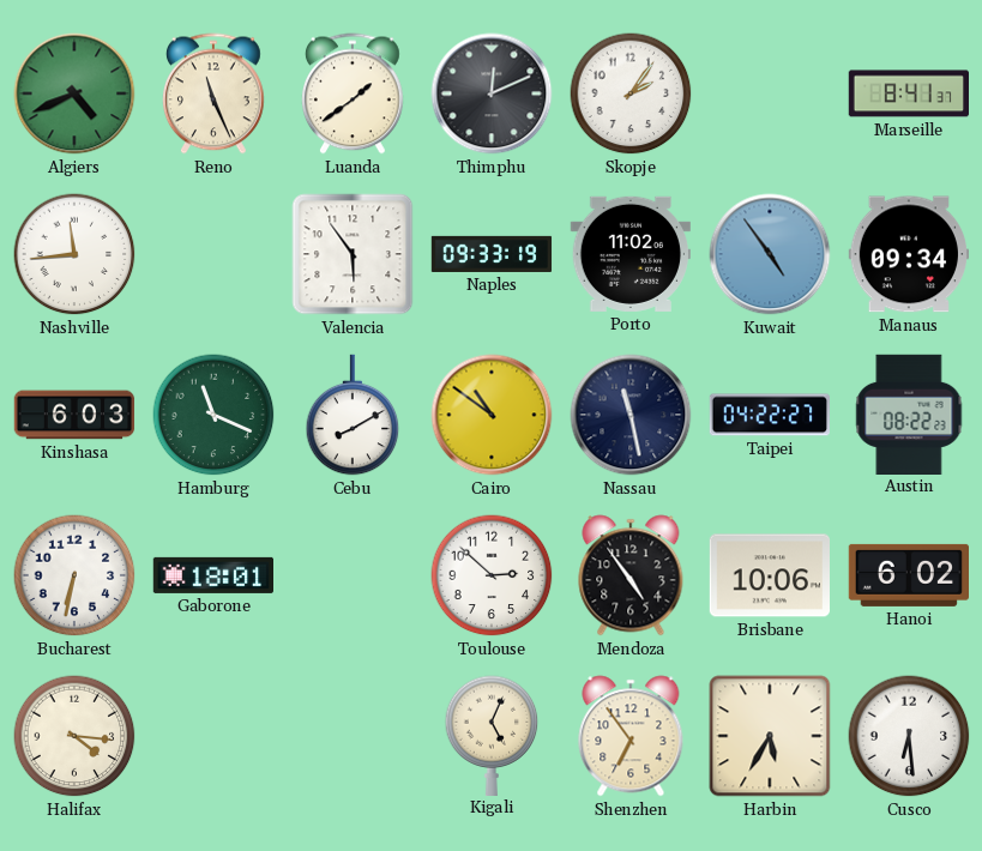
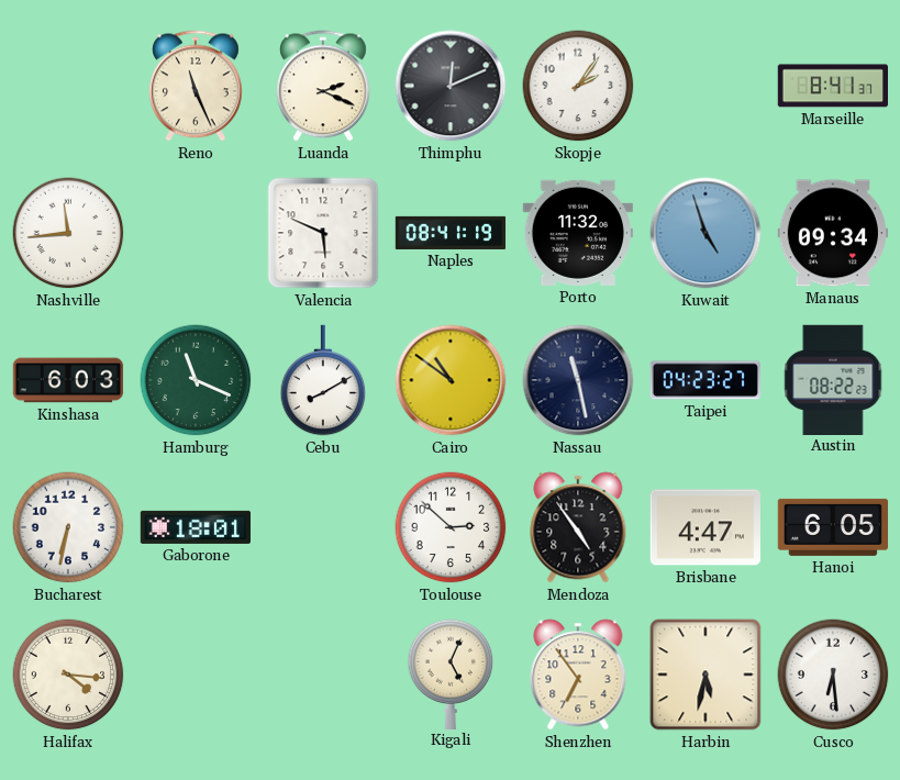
Algiers: 4:41 -> none (74, 93)
Luanda: 1:39 -> 2:19 (324, 86)
Valencia: 5:54 -> 5:49 (323, 233)
Naples: 09:33 -> 08:41 (451, 233)
Porto: 11:02 -> 11:32 (577, 233)
Kuwait: 4:54 -> 4:57 (705, 233)
Taipei: 04:22 -> 04:23 (704, 380)
Brisbane: 10:06 -> 4:47 (704, 527)
Hanoi: 6:02 -> 6:05 (832, 527)
Harbin: 5:35 -> 5:32 (705, 675)
